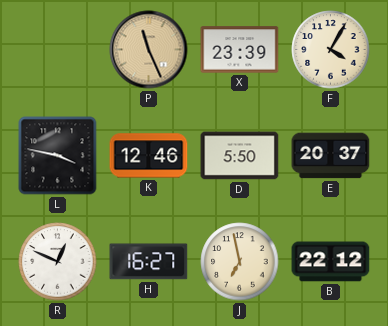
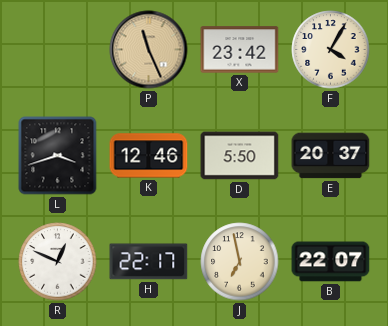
X: 23:39 -> 23:42 (240, 50)
L: 3:47 -> 3:42 (58, 156)
H: 16:27 -> 22:17 (149, 262)
B: 22:12 -> 22:07 (331, 262)
